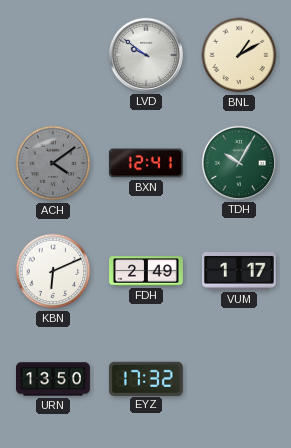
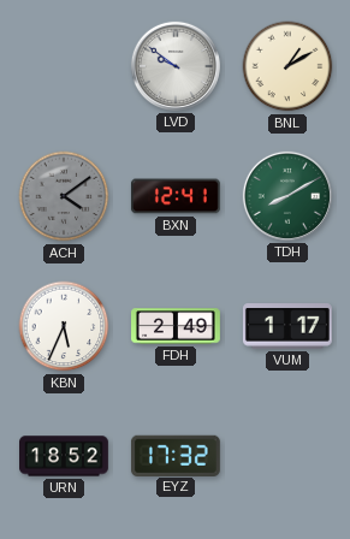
TDH: 10:05 -> 8:10 (287, 196)
KBN: 6:11 -> 5:34 (64, 326)
URN: 13:50 -> 18:52 (65, 456)
